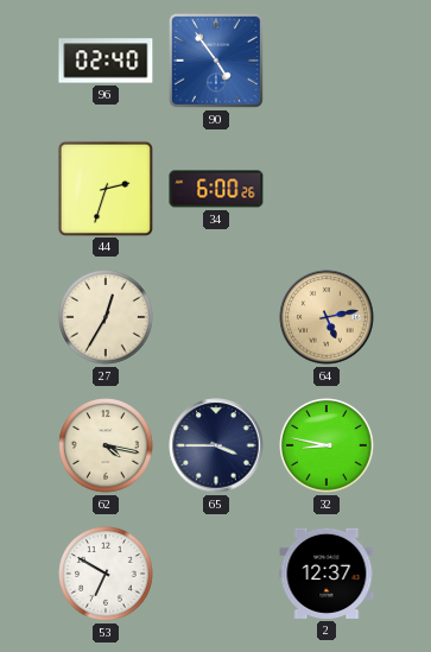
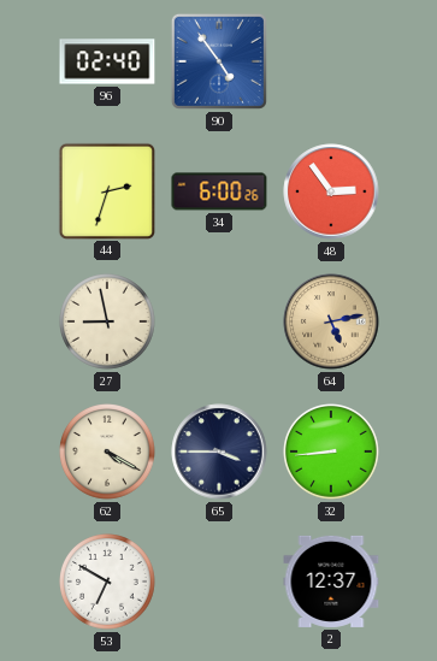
48: none -> 2:54 (331, 191)
27: 12:35 -> 8:58 (108, 323)
62: 4:17 -> 4:20 (108, 453)
32: 8:47 -> 8:44 (332, 453)
